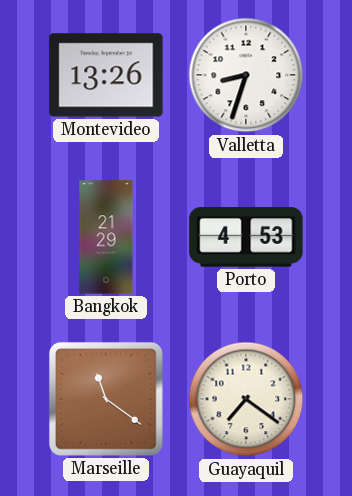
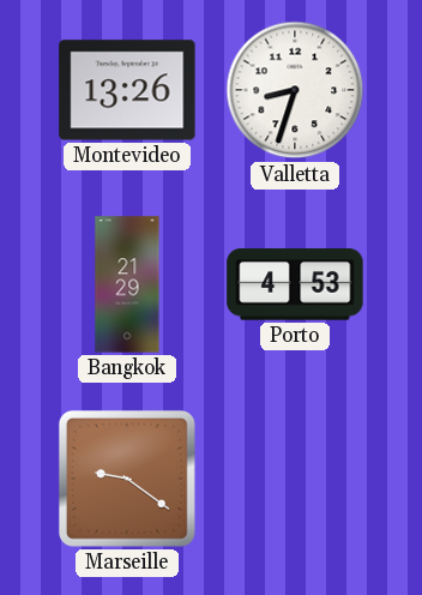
Marseille: 11:21 -> 9:21 (127, 479)
Guayaquil: 7:21 -> none (246, 399)
